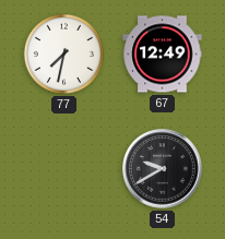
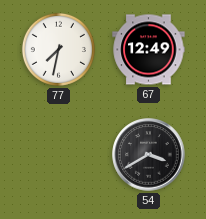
54: 9:40 -> 3:40 (149, 155)
